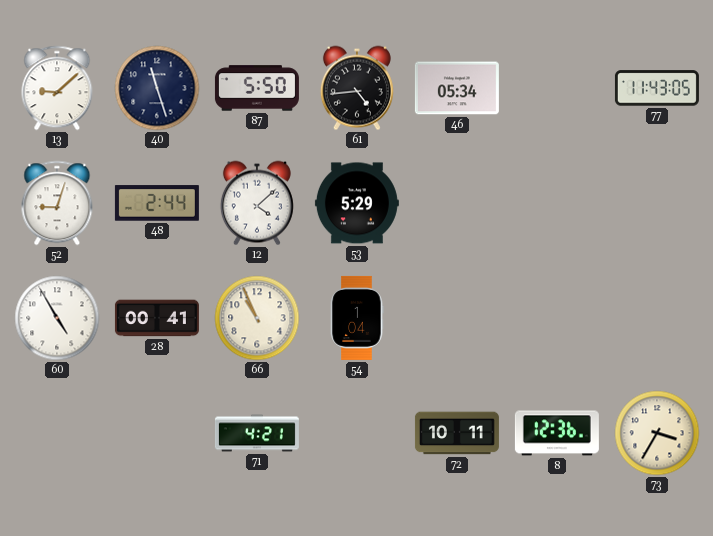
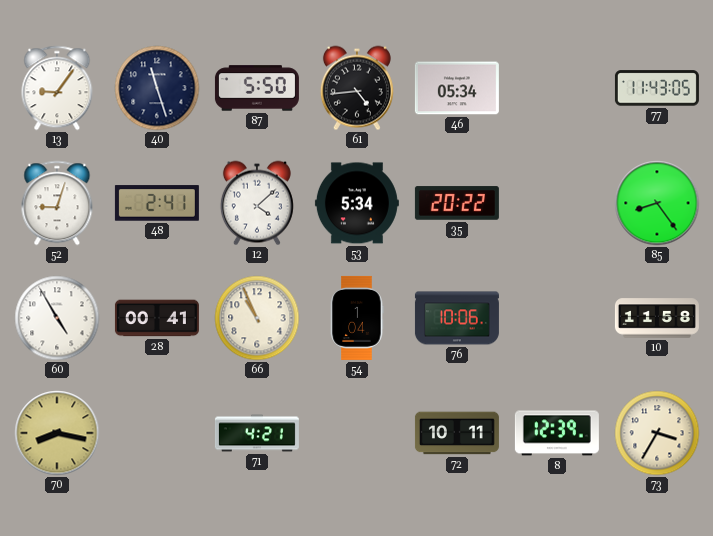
13: 9:08 -> 9:06 (57, 88)
48: 2:44 -> 2:41 (157, 203)
53: 5:29 -> 5:34 (357, 203)
35: none -> 20:22 (457, 203)
85: none -> 8:24 (657, 203)
76: none -> 10:06 (457, 318)
10: none -> 11:58 (657, 318)
70: none -> 8:17 (57, 433)
8: 12:36 -> 12:39 (557, 433)
